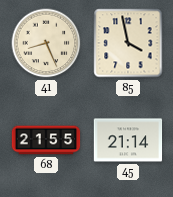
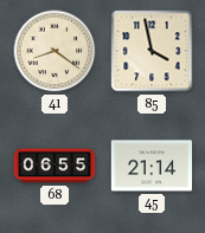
41: 8:26 -> 8:21 (55, 51)
68: 21:55 -> 06:55 (55, 166)
